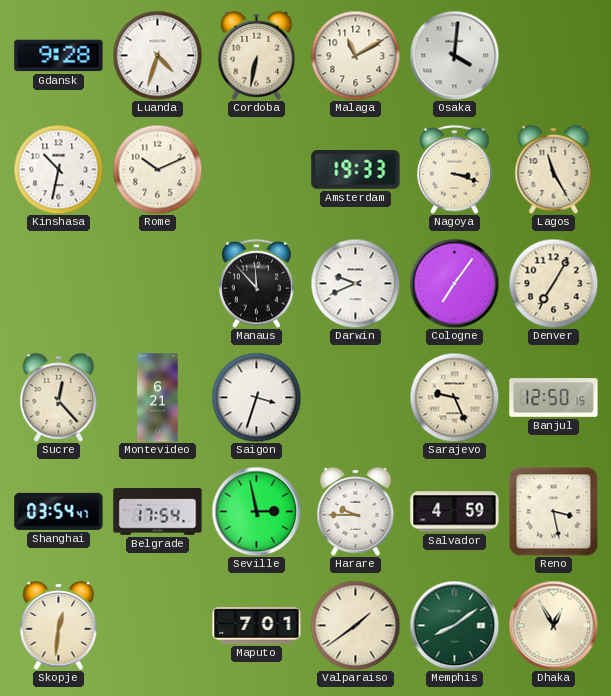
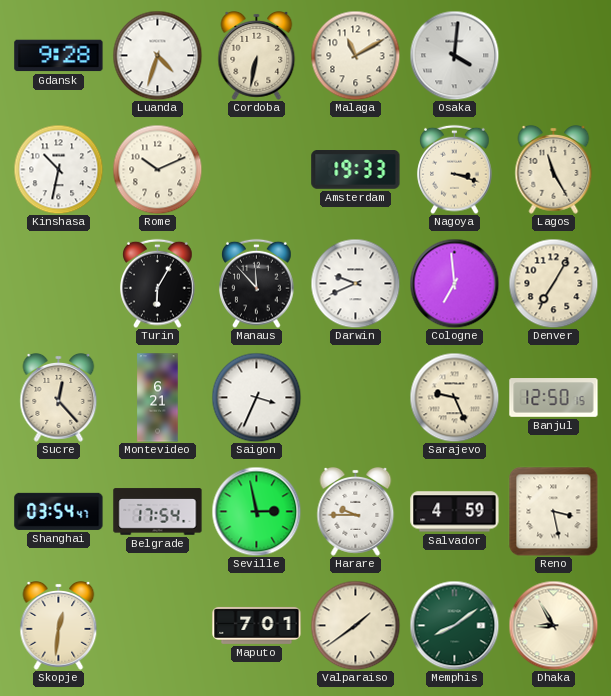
Turin: none -> 6:05 (158, 283)
Cologne: 7:06 -> 6:59 (454, 283)
Saigon: 3:33 -> 3:34 (256, 397)
Dhaka: 12:55 -> 8:55 (553, 625)
